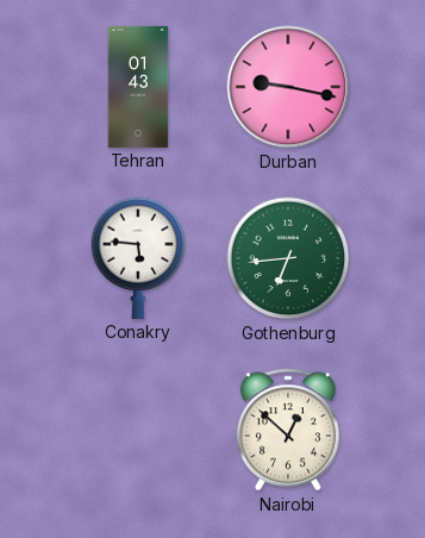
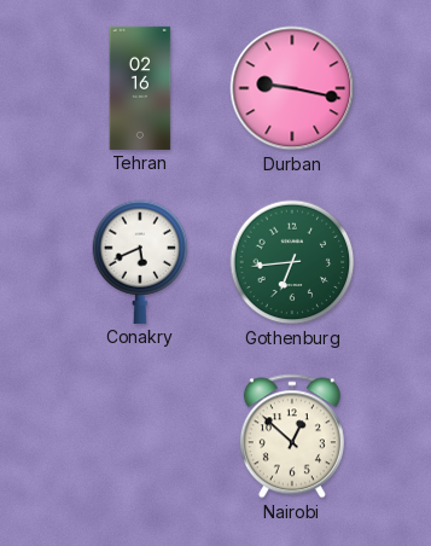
Tehran: 01:43 -> 02:16 (140, 88)
Conakry: 5:46 -> 5:41 (140, 262)
